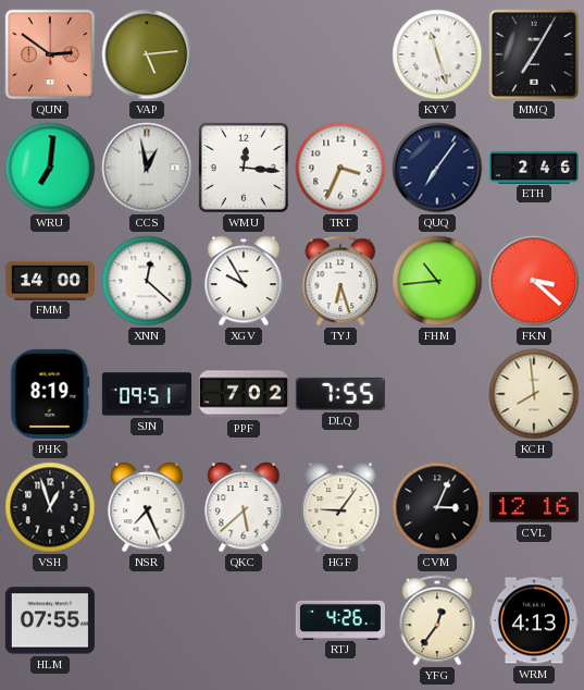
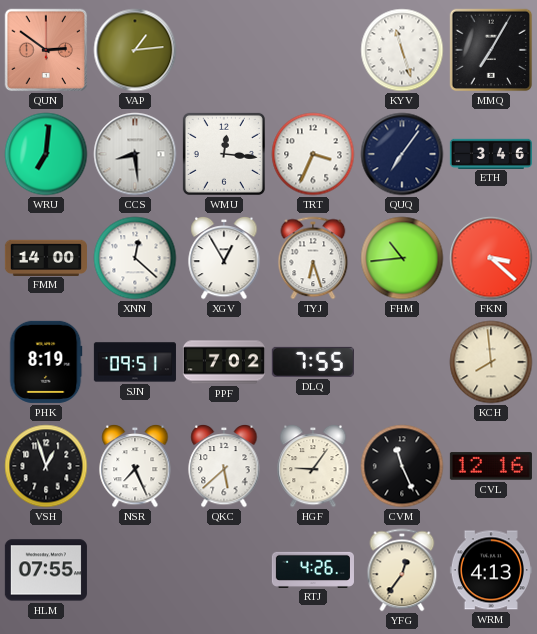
VAP: 5:14 -> 1:14 (135, 50)
CCS: 12:58 -> 8:29 (135, 154)
ETH: 2:46 -> 3:46 (491, 153)
XGV: 9:55 -> 12:55 (224, 258)
CVM: 3:04 -> 11:26 (402, 466)
